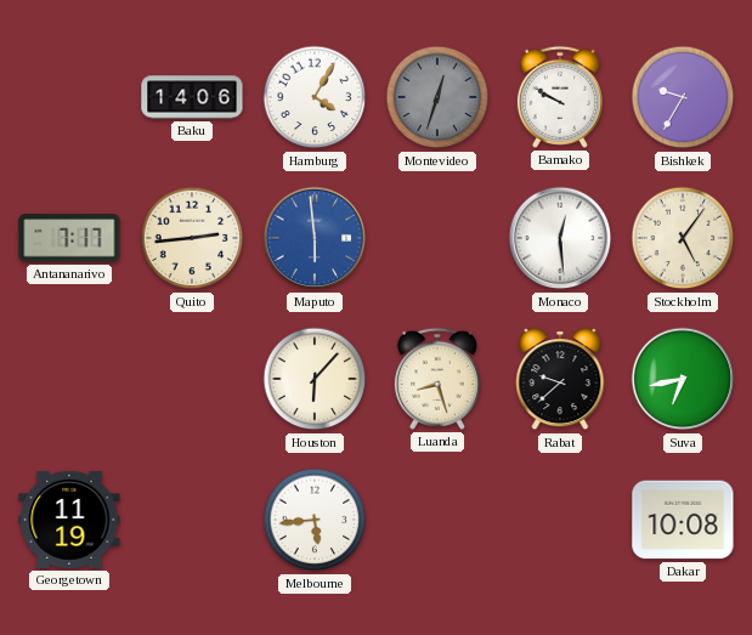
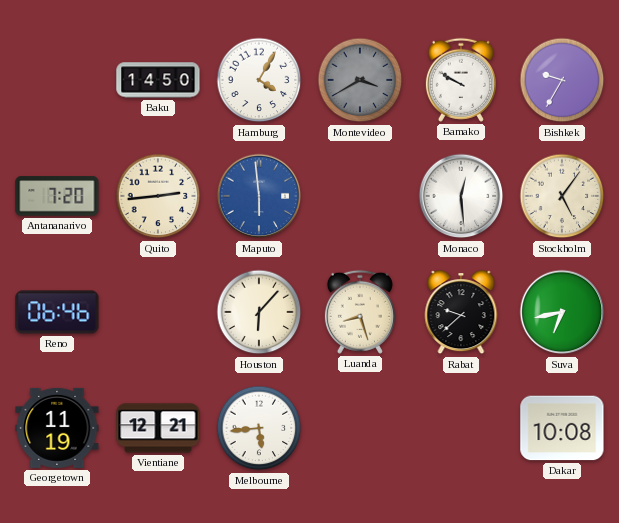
Baku: 14:06 -> 14:50 (158, 80)
Montevideo: 12:33 -> 3:40 (360, 80)
Antananarivo: 7:17 -> 7:20 (57, 196)
Reno: none -> 06:46 (57, 312)
Vientiane: none -> 12:21 (158, 428)
